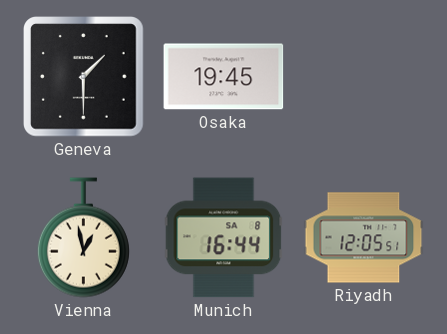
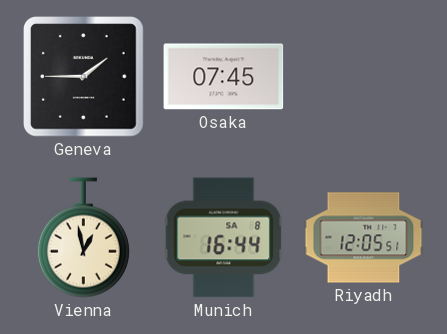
Geneva: 1:30 -> 1:45 (84, 77)
Osaka: 19:45 -> 07:45 (224, 77)
